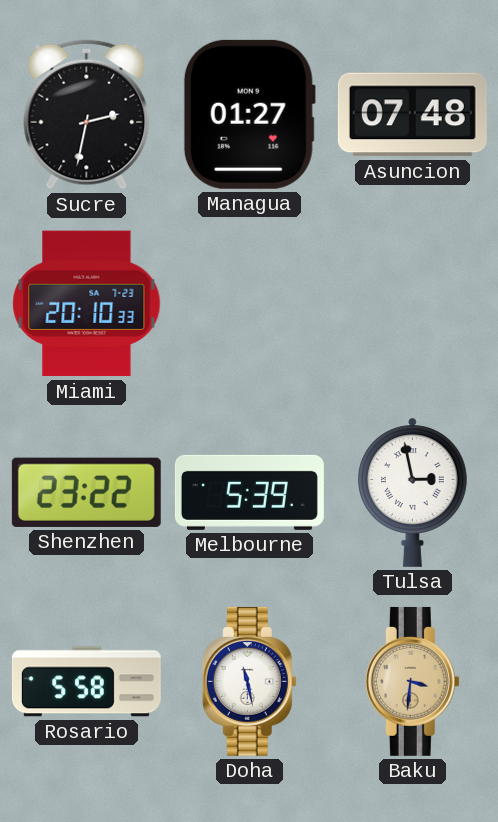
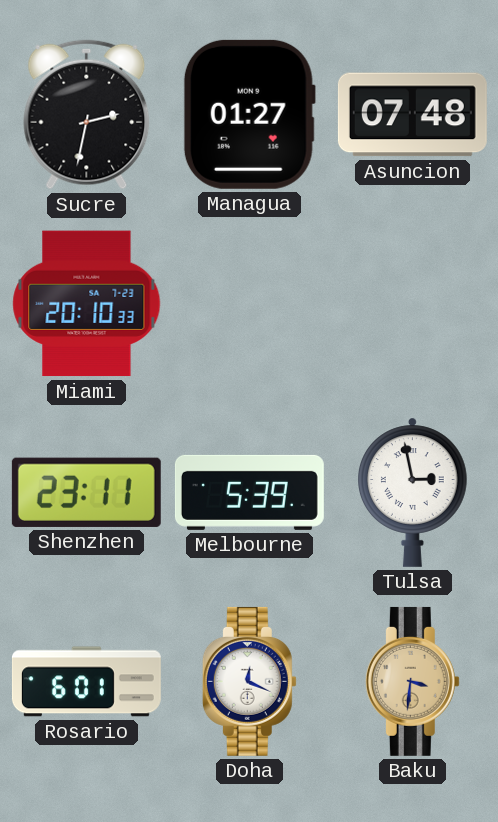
Shenzhen: 23:22 -> 23:11 (86, 492)
Rosario: 5:58 -> 6:01 (86, 682)
Doha: 11:28 -> 12:19 (249, 681)
